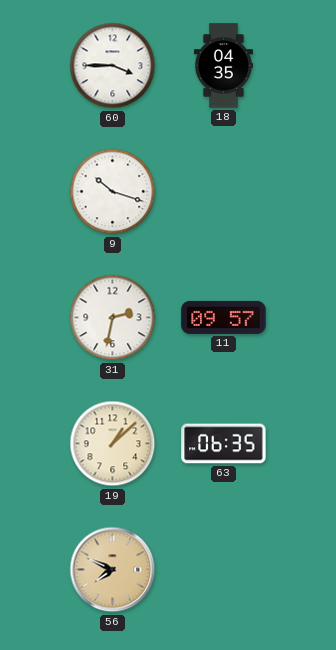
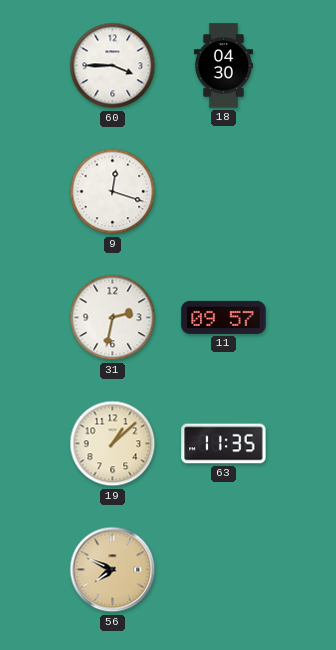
18: 04:35 -> 04:30 (223, 66)
9: 10:18 -> 12:18 (113, 192)
63: 06:35 -> 11:35 (224, 444)
